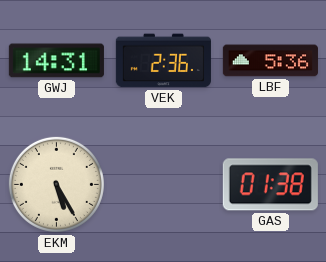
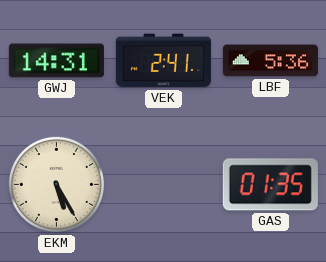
VEK: 2:36 -> 2:41 (163, 61)
GAS: 01:38 -> 01:35 (270, 185)
